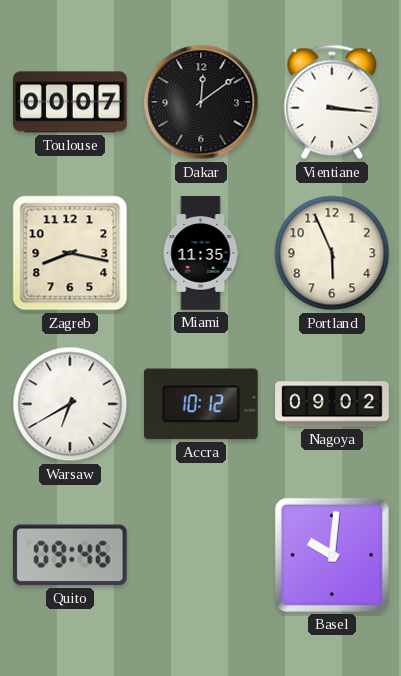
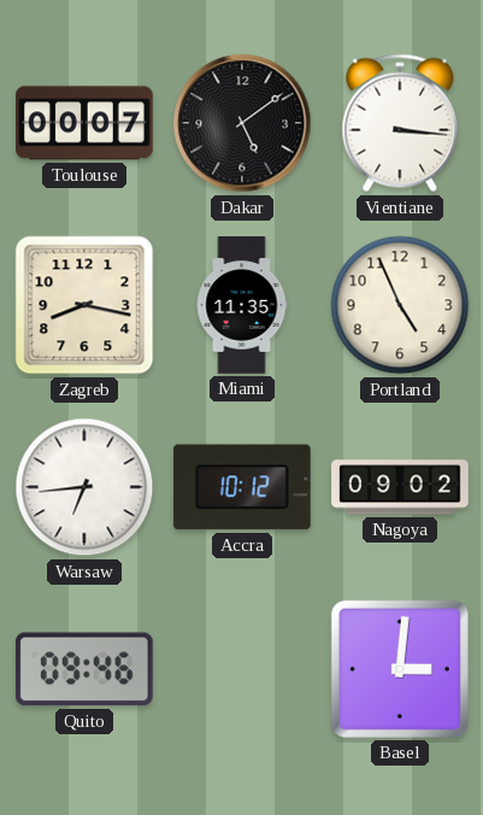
Dakar: 12:09 -> 5:09 (242, 123)
Portland: 5:56 -> 4:56 (400, 305)
Warsaw: 6:40 -> 6:44 (84, 487)
Basel: 10:01 -> 3:01 (400, 669)
